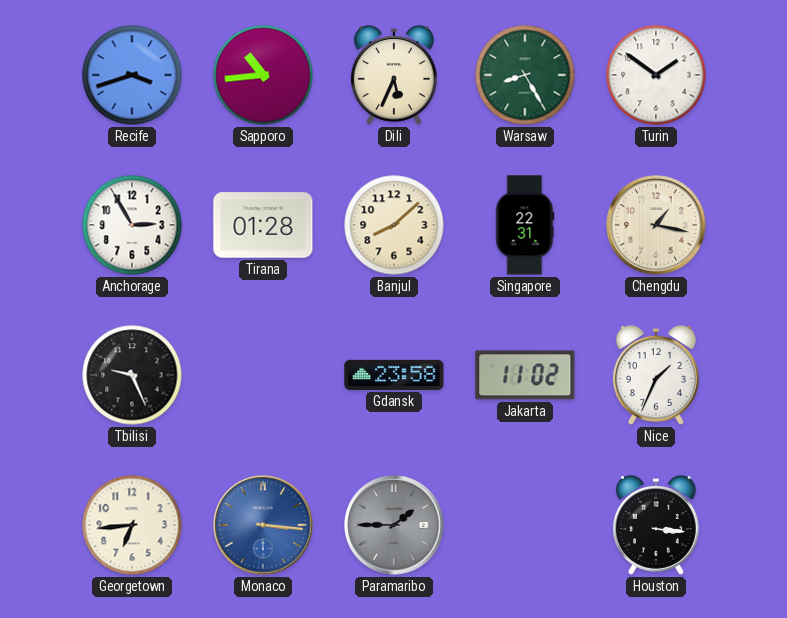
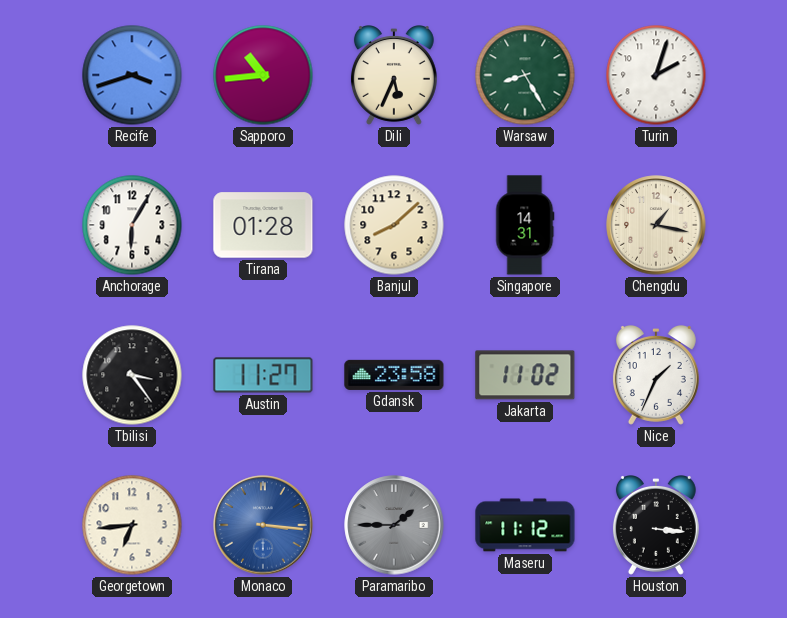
Turin: 1:51 -> 2:03 (656, 75)
Anchorage: 2:55 -> 6:05 (132, 225)
Singapore: 22:31 -> 14:31 (525, 225)
Tbilisi: 9:26 -> 3:24 (132, 375)
Austin: none -> 11:27 (263, 375)
Maseru: none -> 11:12 (525, 525)
